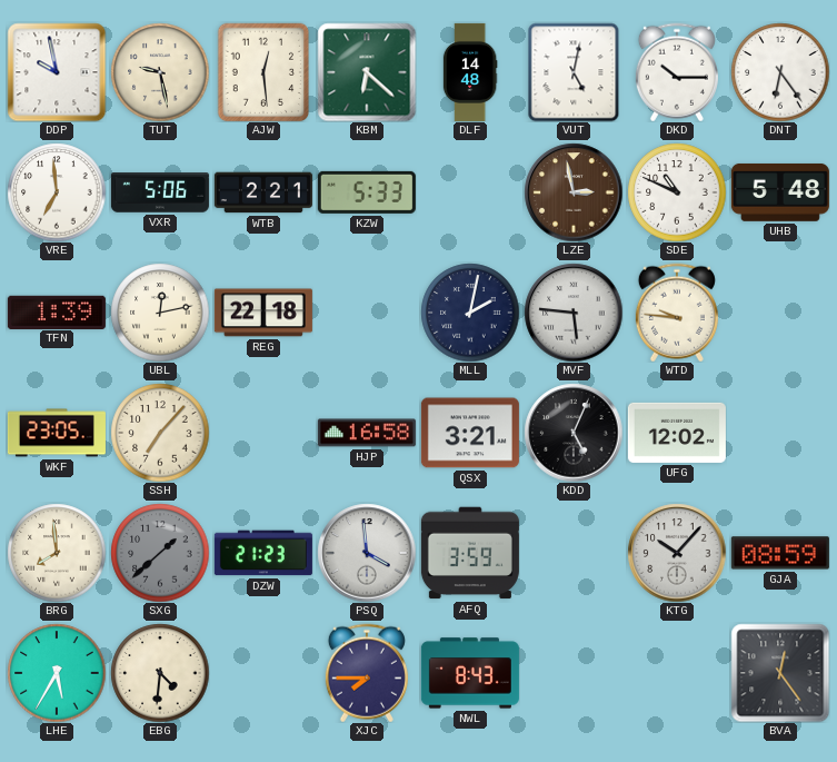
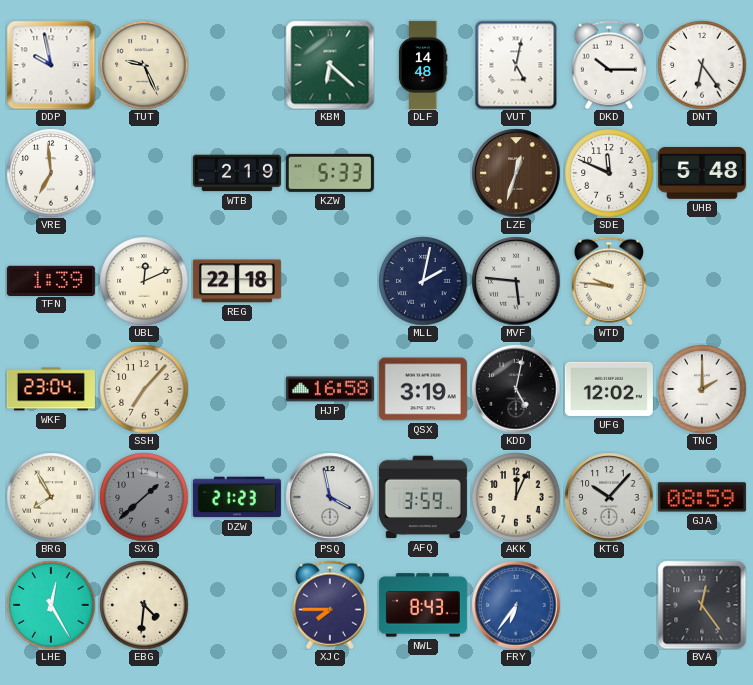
TUT: 9:28 -> 9:26 (144, 65)
AJW: 12:29 -> none (263, 72)
VXR: 5:06 -> none (160, 192)
WTB: 2:21 -> 2:19 (237, 173)
LZE: 2:58 -> 12:33 (516, 173)
SDE: 10:49 -> 11:49 (609, 173)
UBL: 12:13 -> 12:11 (144, 281)
WKF: 23:05 -> 23:04 (51, 389)
QSX: 3:21 -> 3:19 (423, 389)
KDD: 5:04 -> 5:02 (516, 389)
TNC: none -> 2:00 (702, 389)
BRG: 7:59 -> 7:55 (51, 497)
PSQ: 3:59 -> 3:58 (330, 497)
AKK: none -> 12:04 (516, 497)
LHE: 5:35 -> 12:25 (51, 605)
FRY: none -> 6:36 (516, 605)
